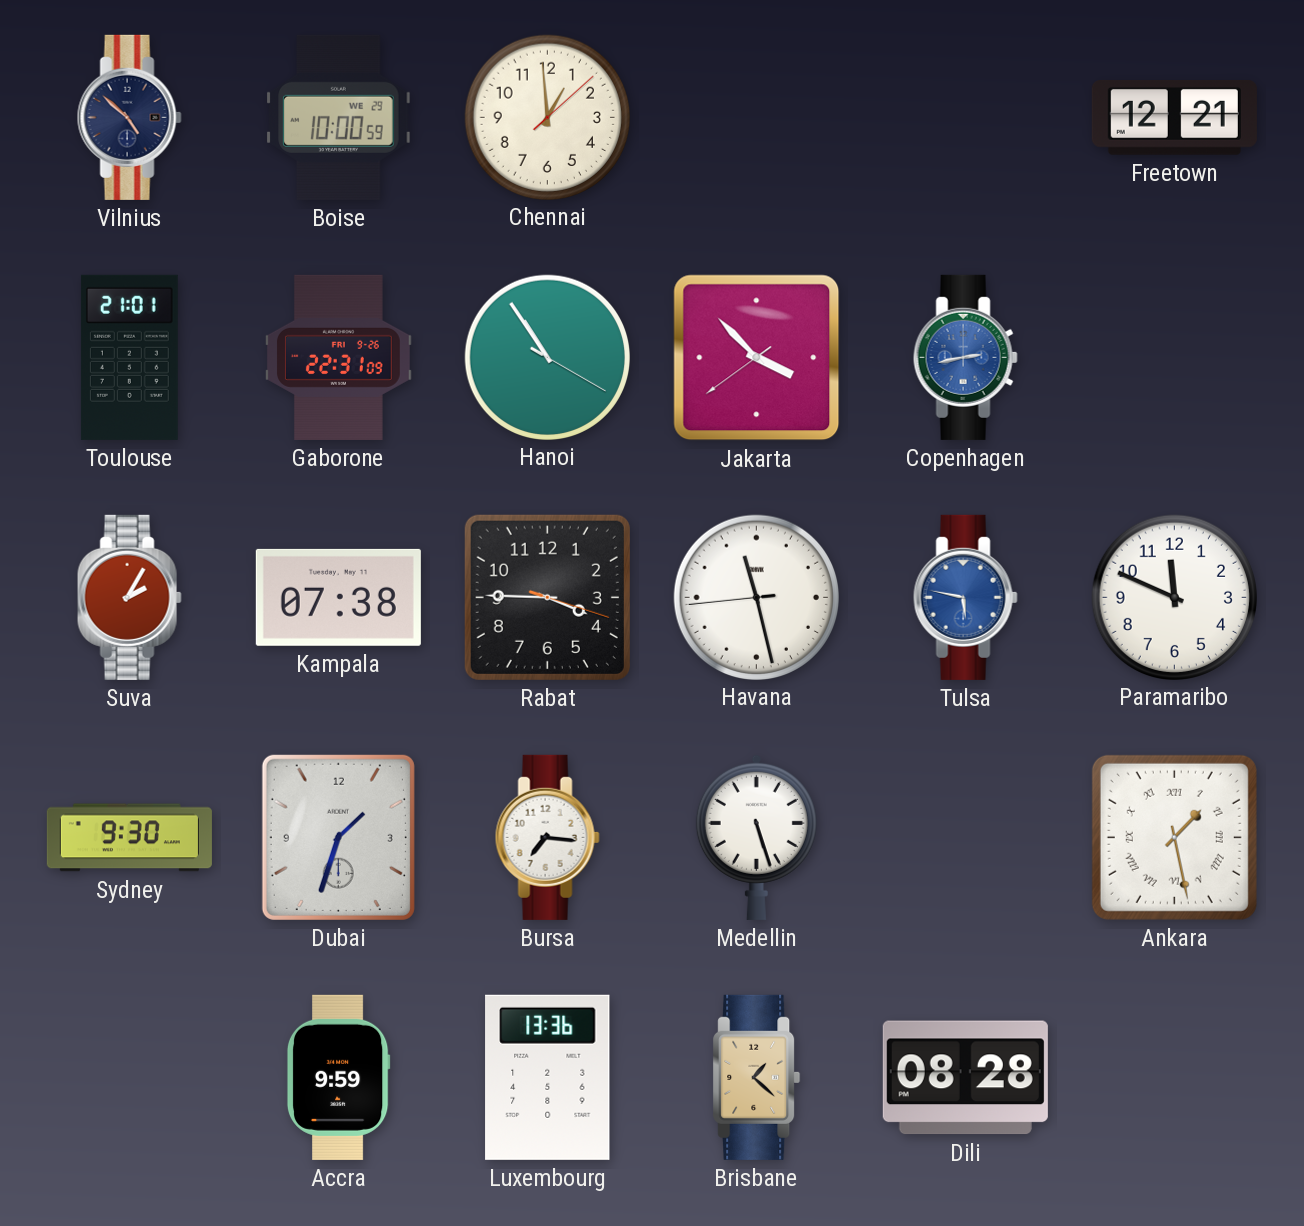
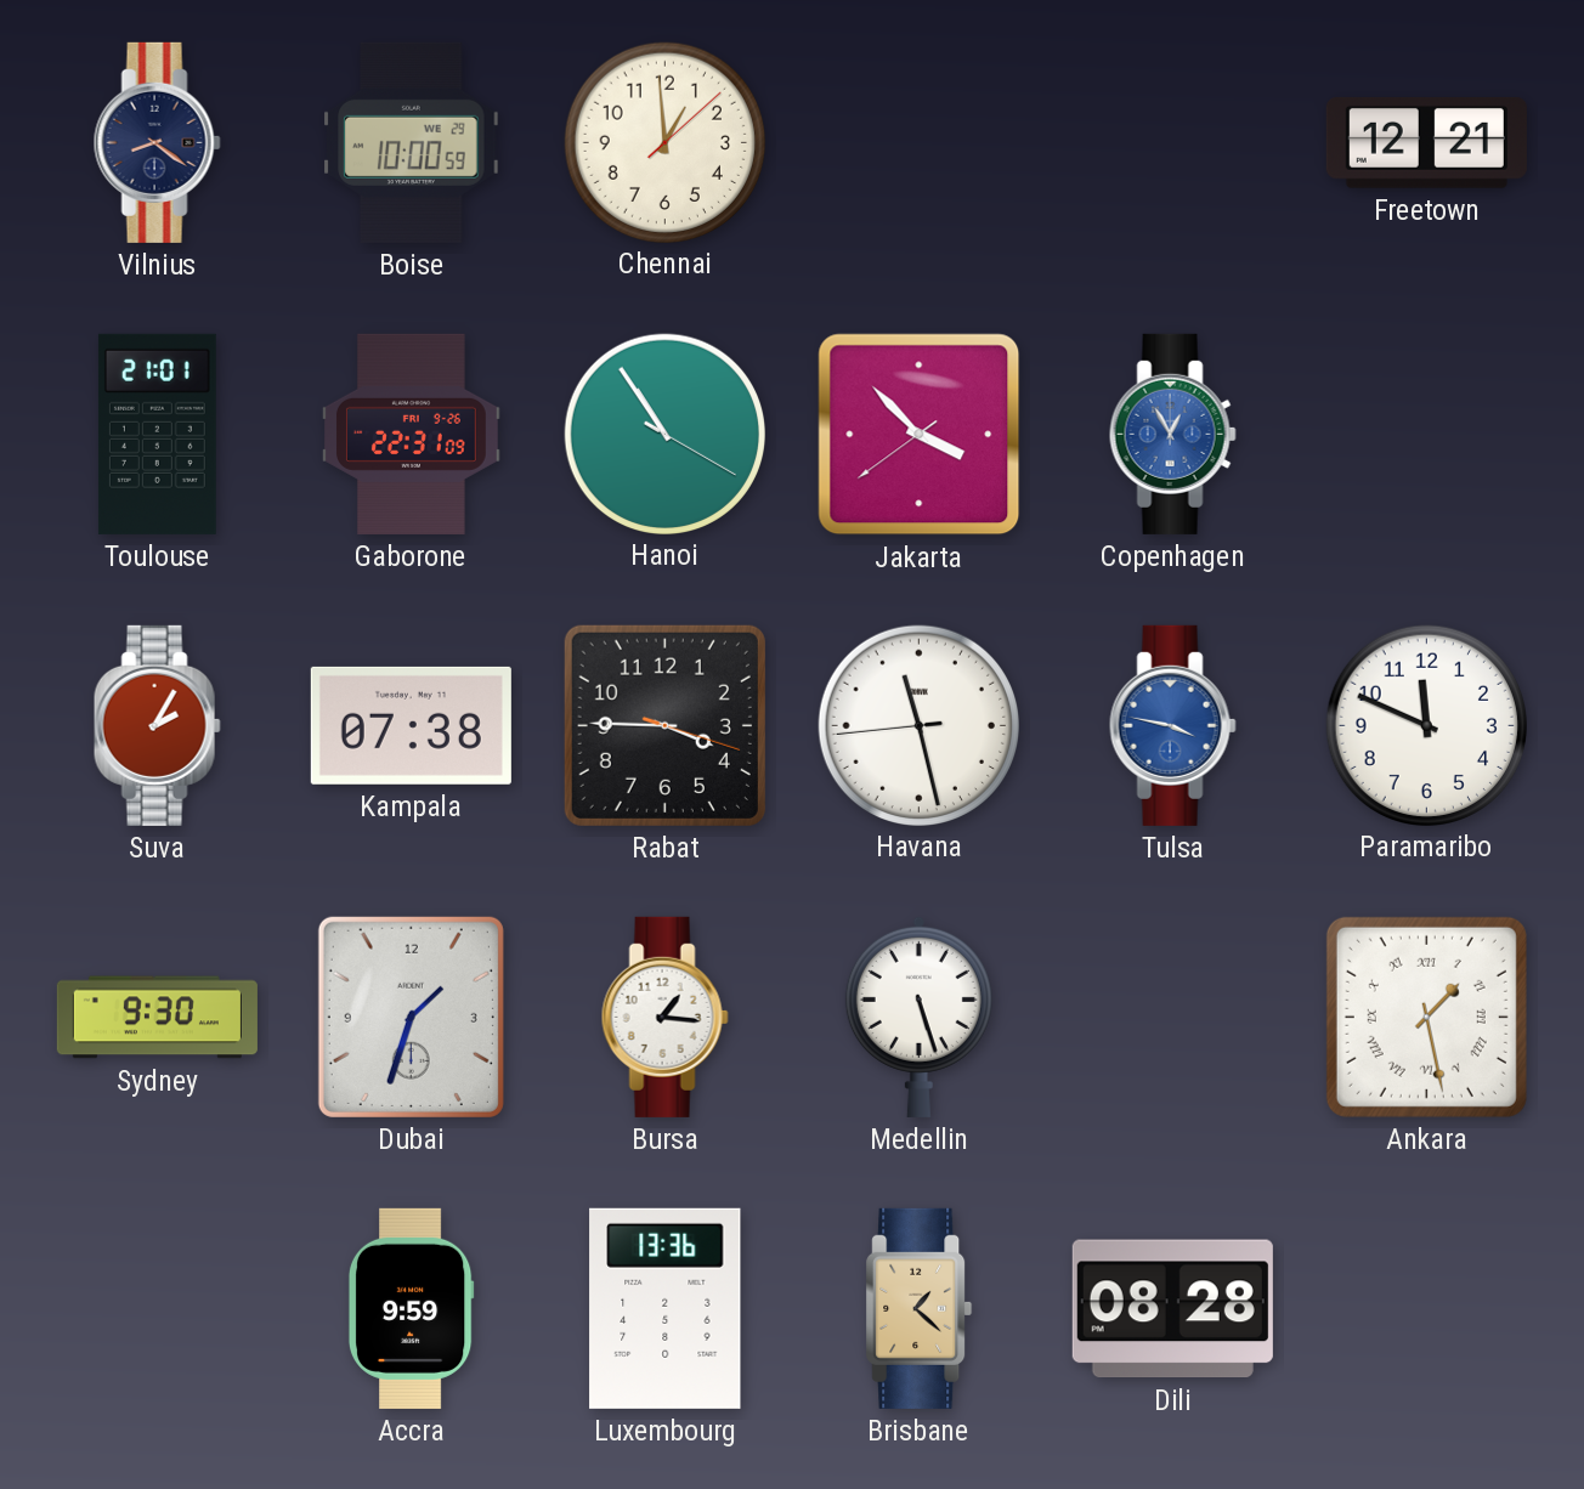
Vilnius: 4:52 -> 8:21 (157, 142)
Copenhagen: 2:43 -> 12:55 (1172, 434)
Tulsa: 5:47 -> 3:47 (1172, 725)
Bursa: 7:16 -> 1:16 (664, 1017)
